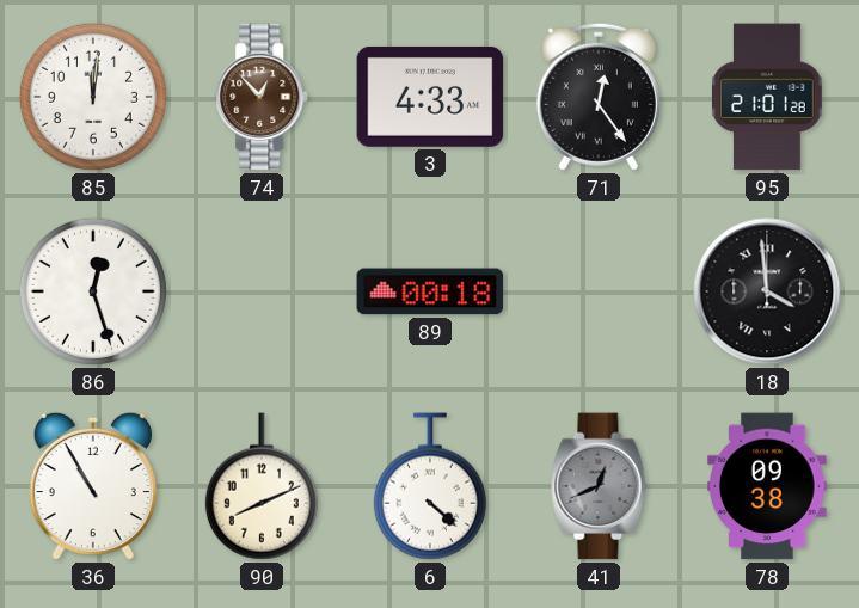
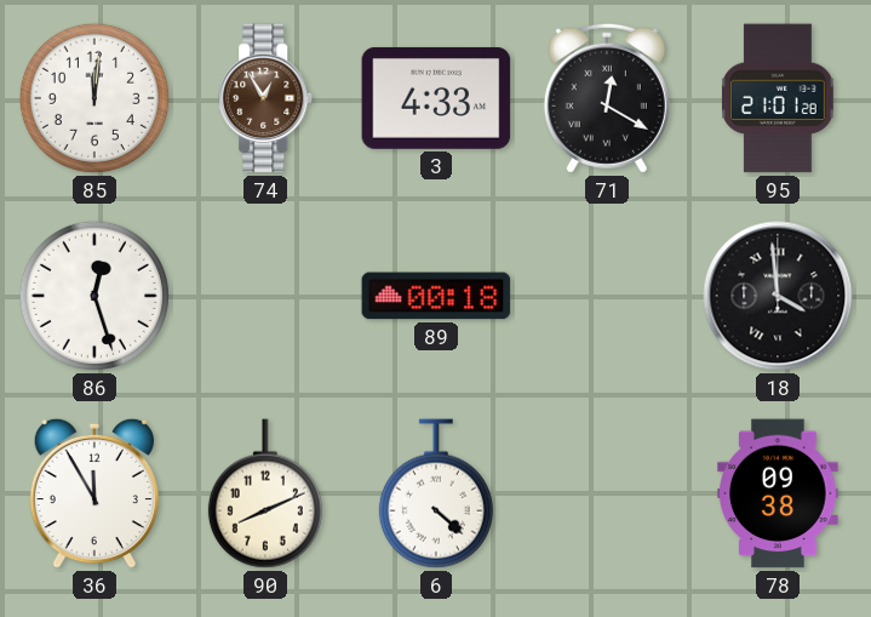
74: 12:53 -> 12:55 (267, 98)
71: 12:24 -> 12:20 (607, 98)
36: 10:55 -> 11:55 (94, 493)
41: 12:41 -> none (599, 486)
